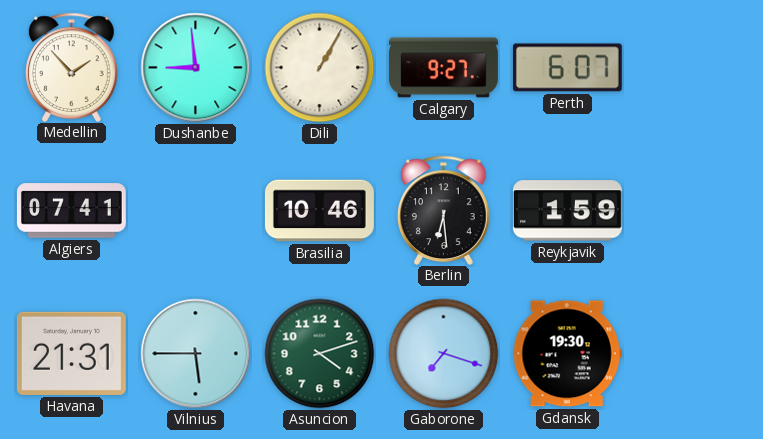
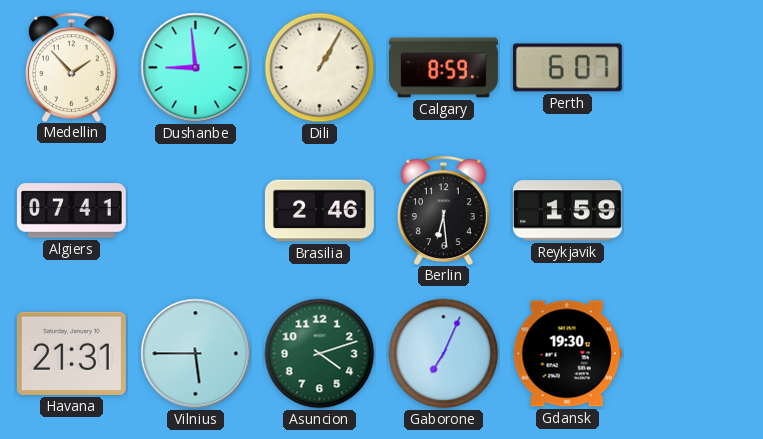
Calgary: 9:27 -> 8:59 (444, 68)
Brasilia: 10:46 -> 2:46 (319, 211)
Gaborone: 7:18 -> 7:04 (444, 354)
